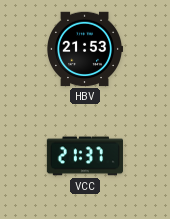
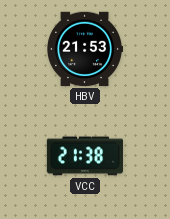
VCC: 21:37 -> 21:38 (85, 156)
